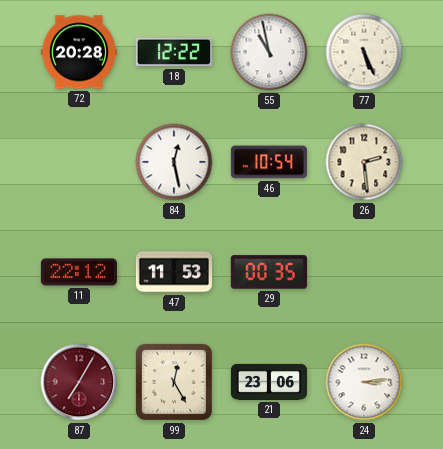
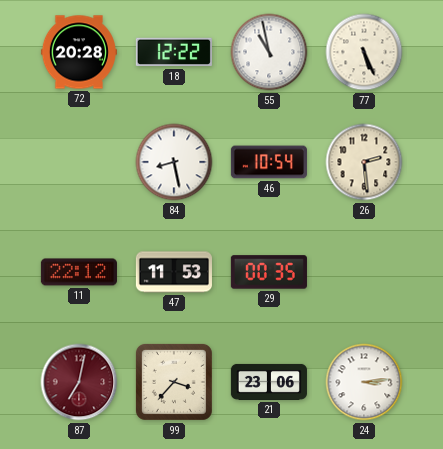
84: 12:28 -> 8:28 (174, 162)
87: 7:05 -> 7:02 (79, 382)
99: 12:25 -> 3:37 (174, 382)
